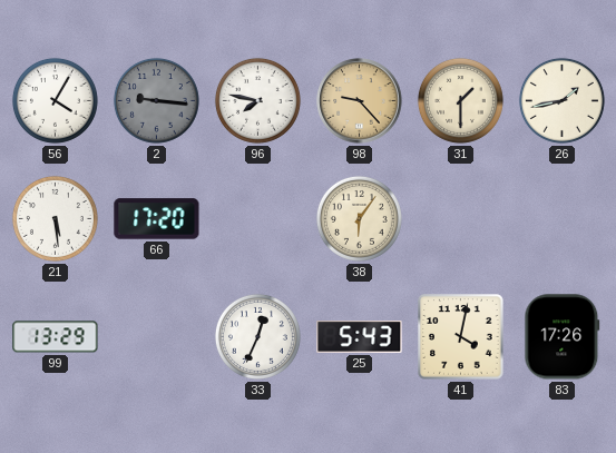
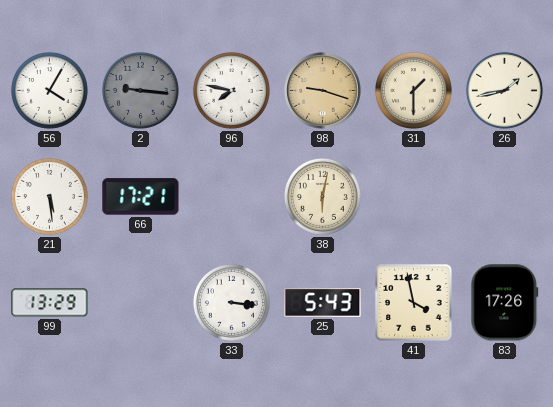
98: 9:23 -> 9:18 (323, 91)
66: 17:20 -> 17:21 (141, 197)
38: 6:06 -> 6:02 (322, 196)
33: 12:34 -> 3:16 (231, 302)
41: 4:02 -> 3:58 (414, 303)
